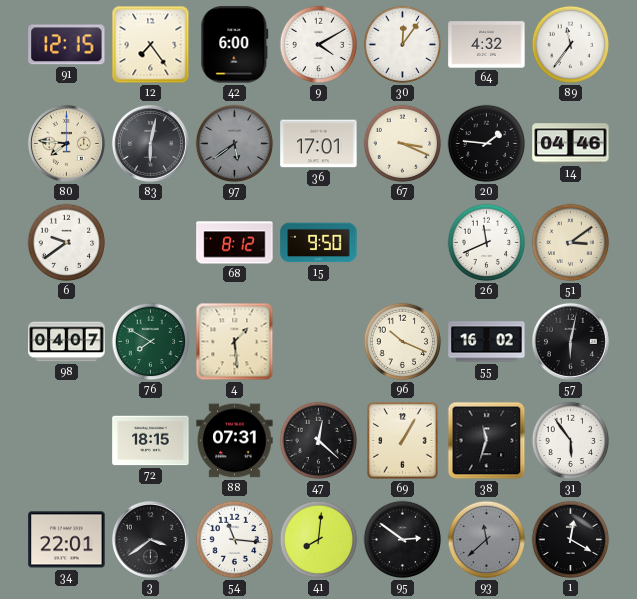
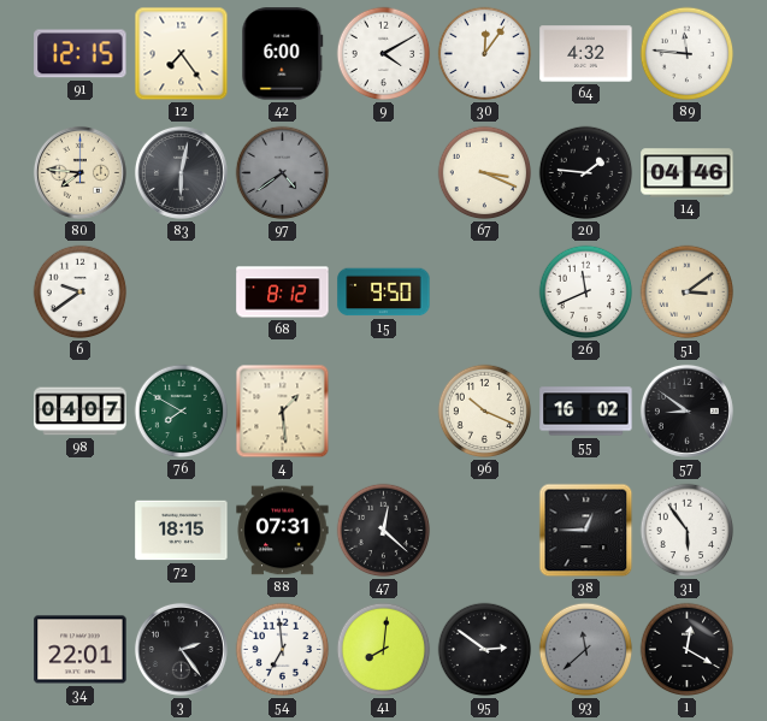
89: 11:36 -> 11:46 (688, 54)
97: 5:39 -> 4:39 (283, 173)
36: 17:01 -> none (319, 144)
57: 6:02 -> 8:51 (686, 410)
69: 1:05 -> none (403, 441)
38: 11:33 -> 12:45 (586, 531)
3: 3:39 -> 2:24 (181, 649)
54: 11:16 -> 6:59 (283, 650)
